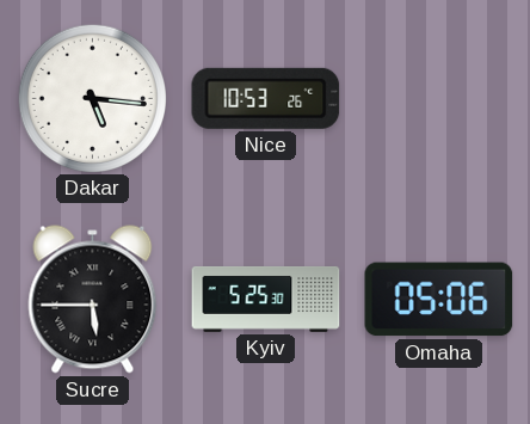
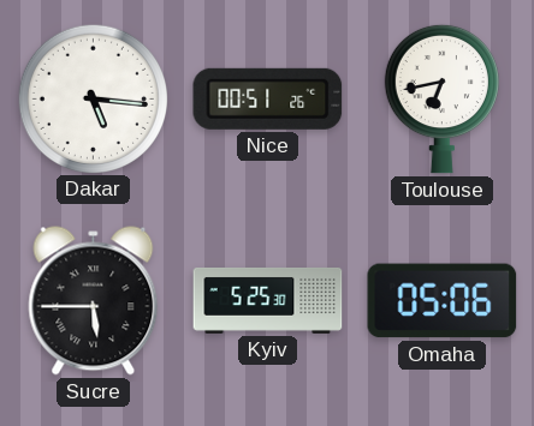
Nice: 10:53 -> 00:51 (268, 98)
Toulouse: none -> 6:43 (441, 98)
